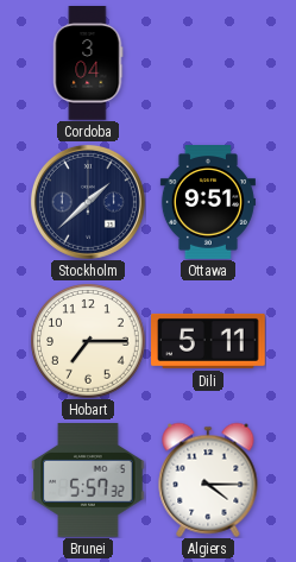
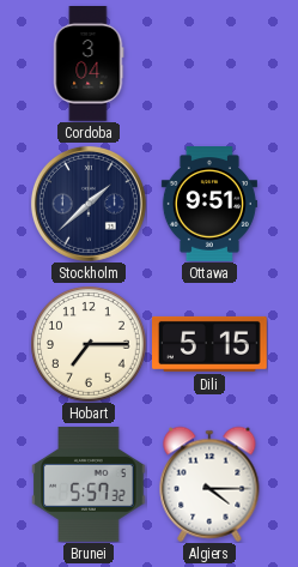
Dili: 5:11 -> 5:15 (211, 344)
